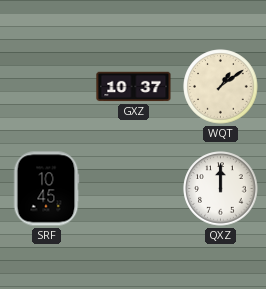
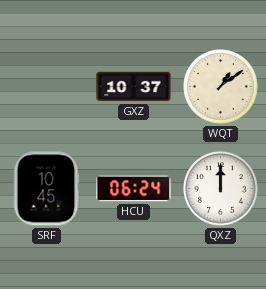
HCU: none -> 06:24 (134, 189)
